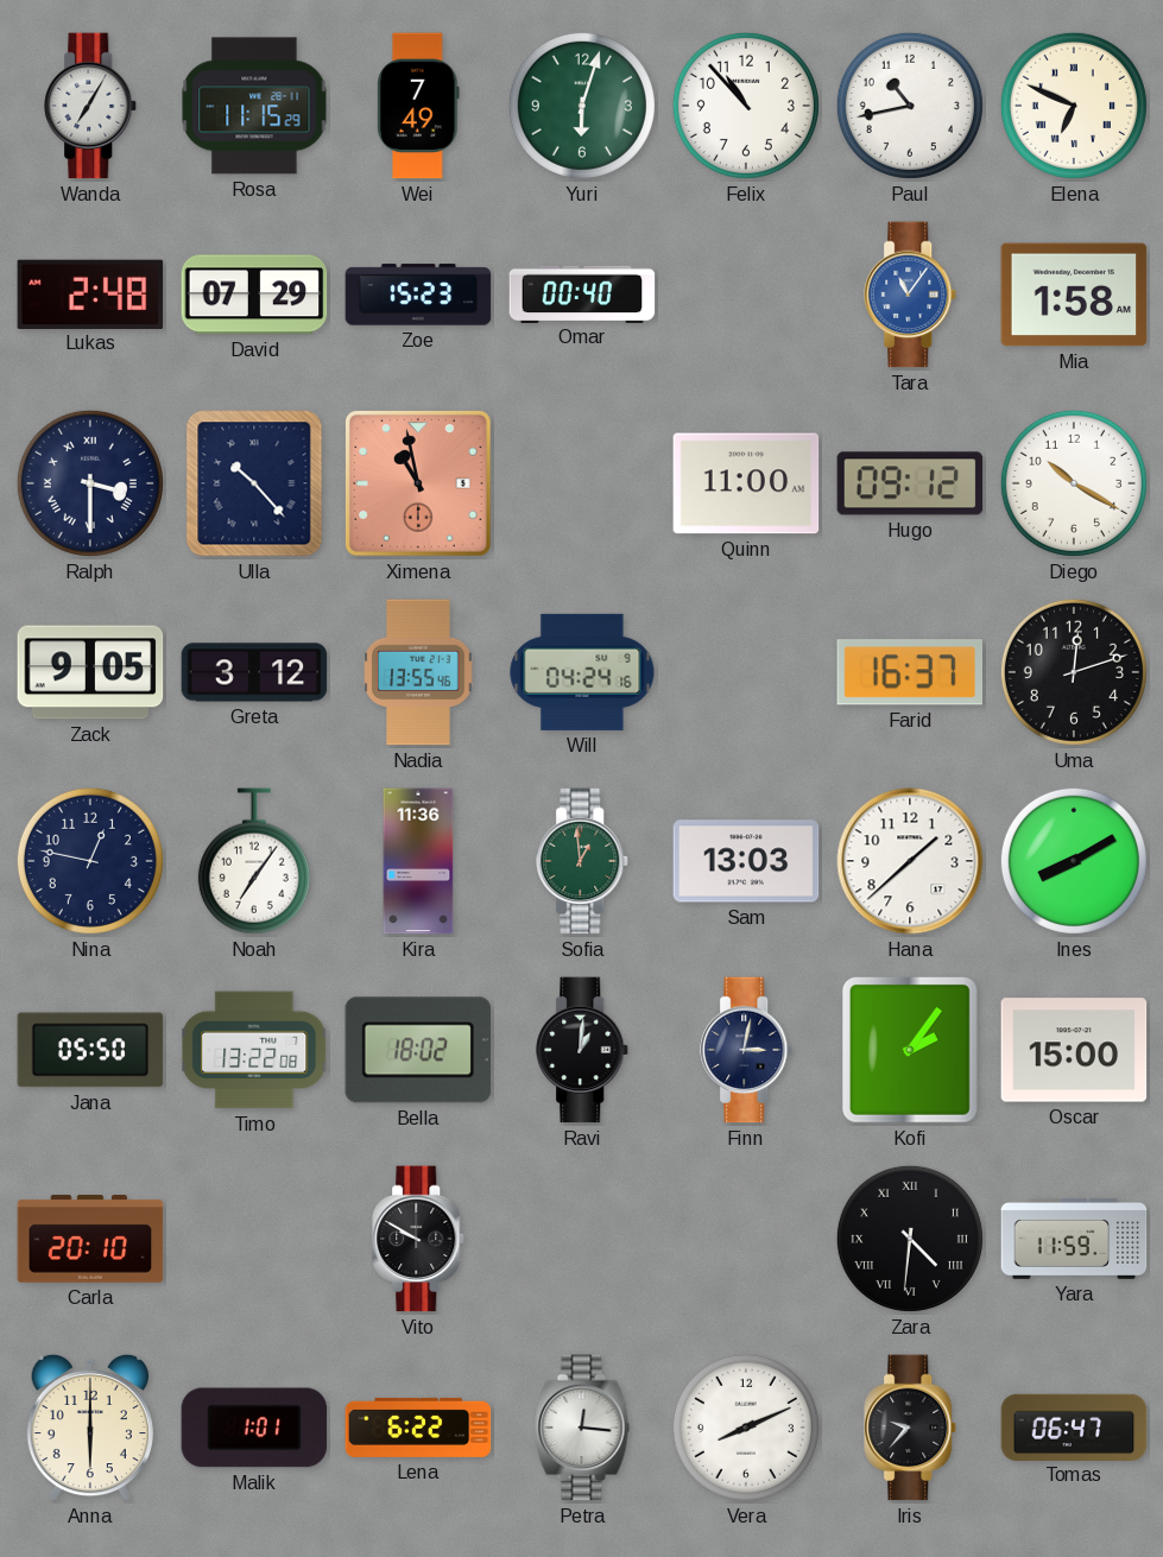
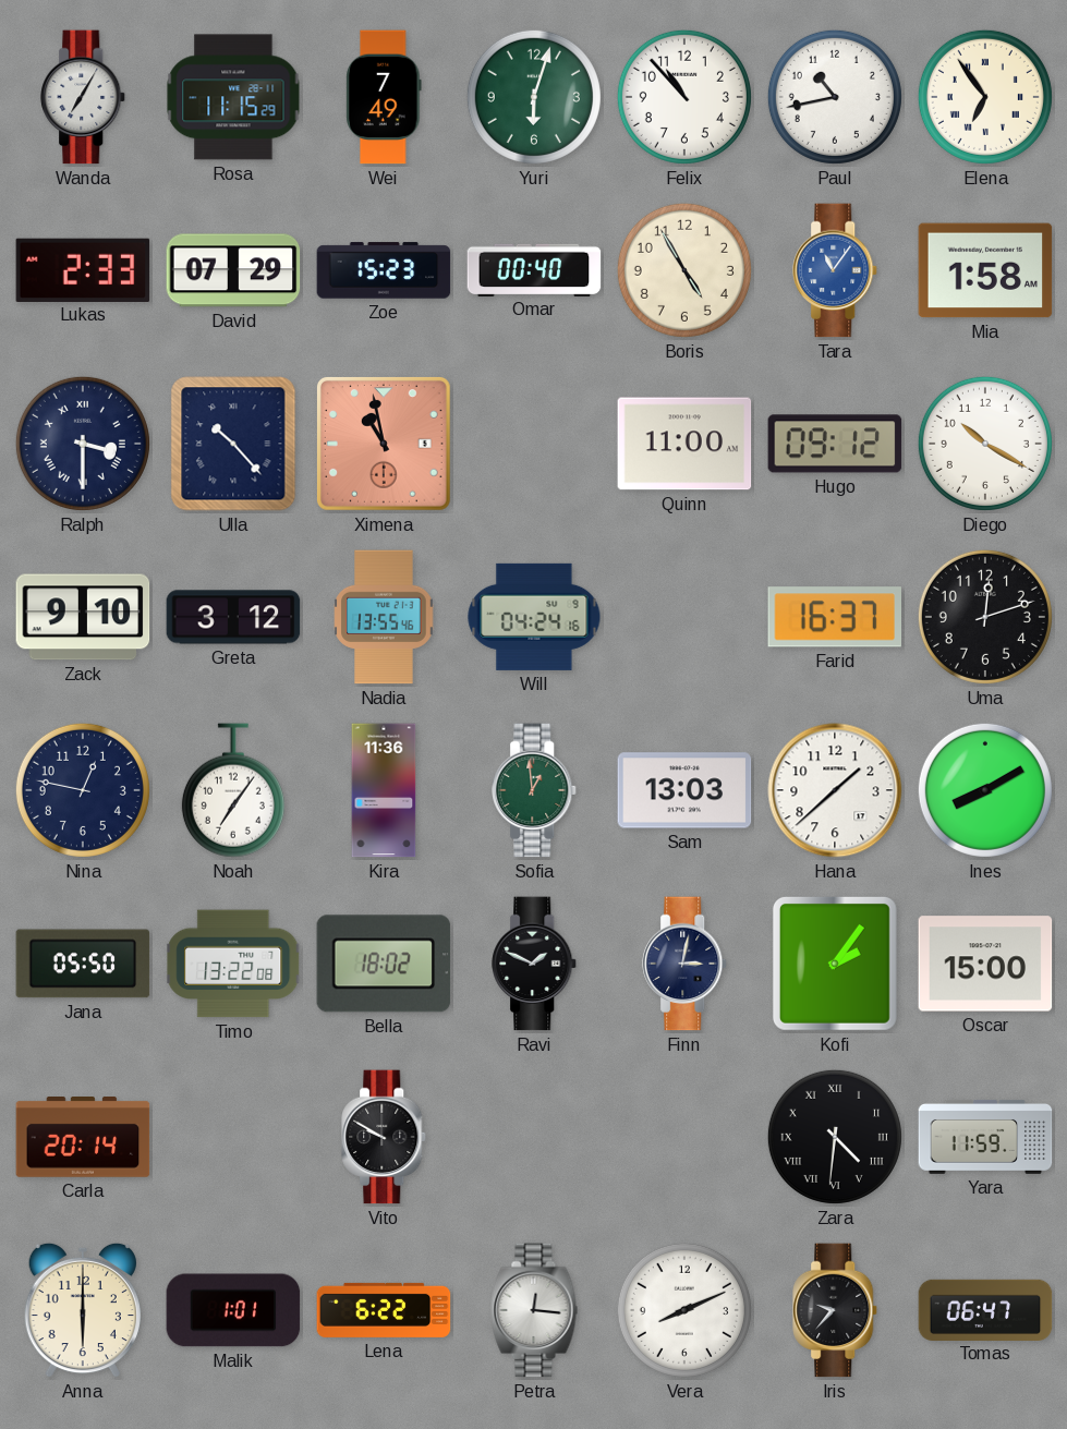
Elena: 6:49 -> 6:54 (985, 97)
Lukas: 2:48 -> 2:33 (83, 269)
Boris: none -> 4:55 (684, 270)
Zack: 9:05 -> 9:10 (83, 617)
Ravi: 1:01 -> 1:49 (535, 964)
Carla: 20:10 -> 20:14 (83, 1138)
